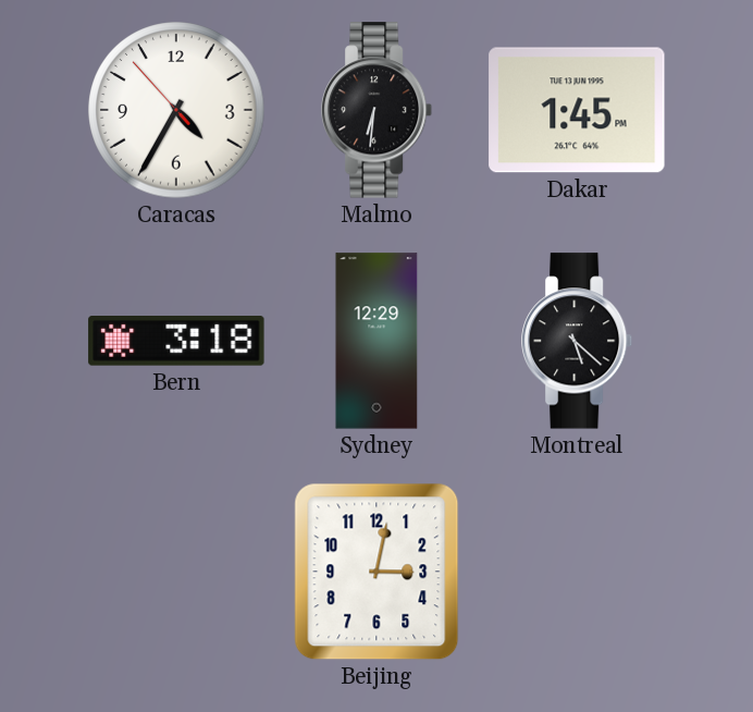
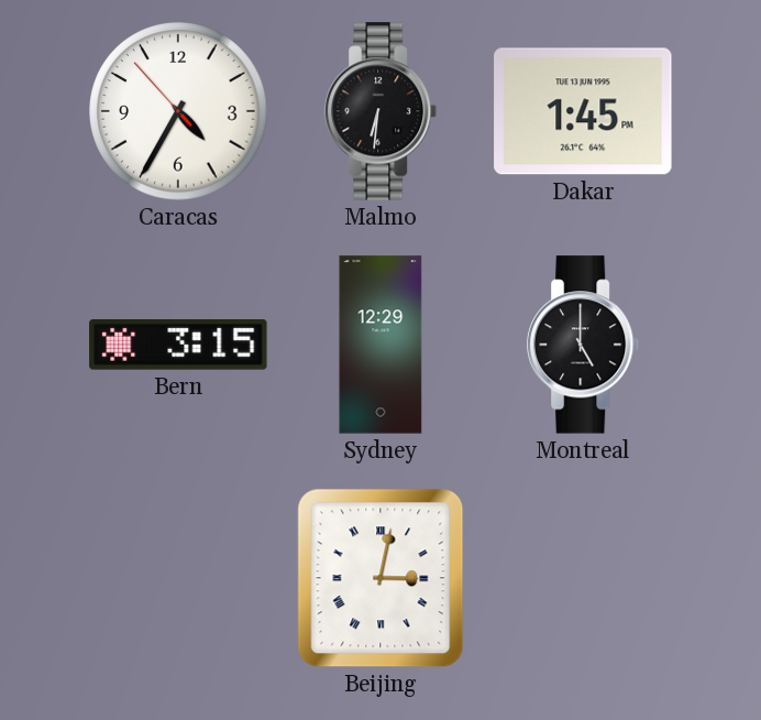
Bern: 3:18 -> 3:15 (178, 346)
Montreal: 5:22 -> 5:00 (584, 345)
Beijing numerals: Arabic -> Roman (380, 578)
